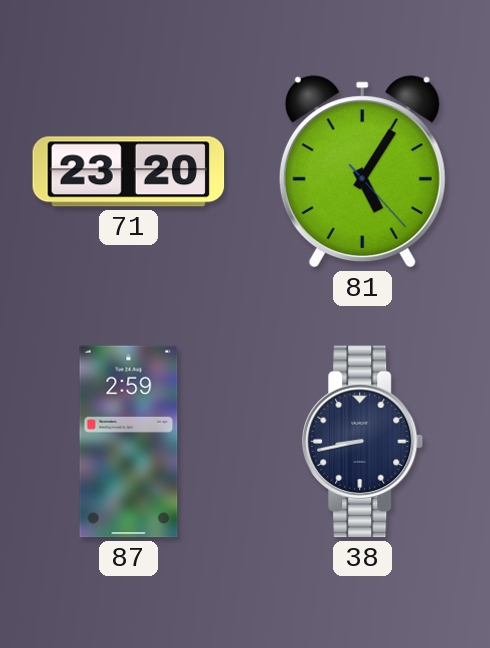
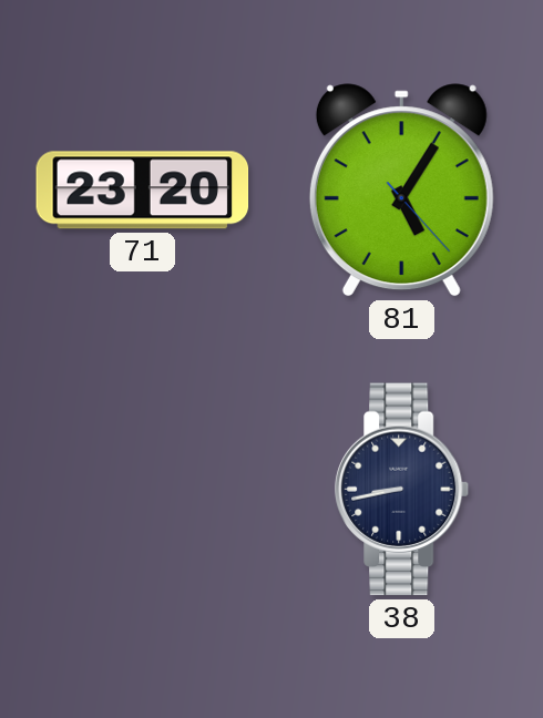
87: 2:59 -> none (129, 442)
